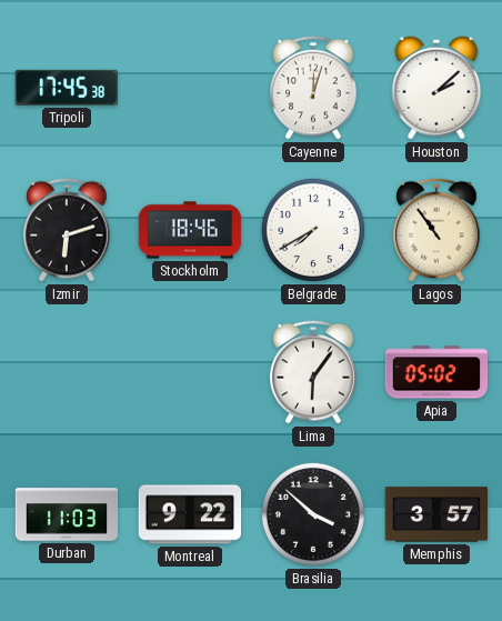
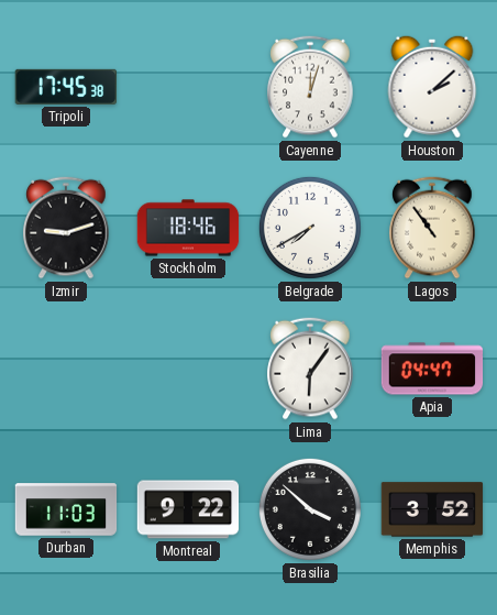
Izmir: 6:12 -> 9:12 (66, 228)
Apia: 05:02 -> 04:47 (432, 369)
Memphis: 3:57 -> 3:52 (432, 509)
